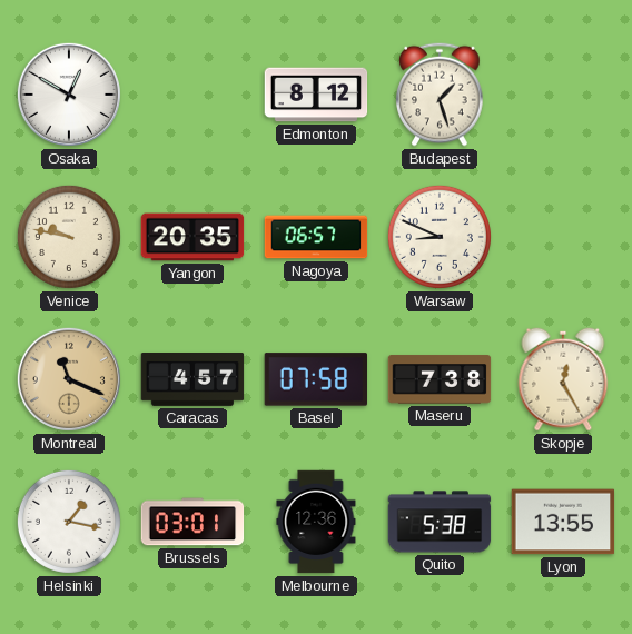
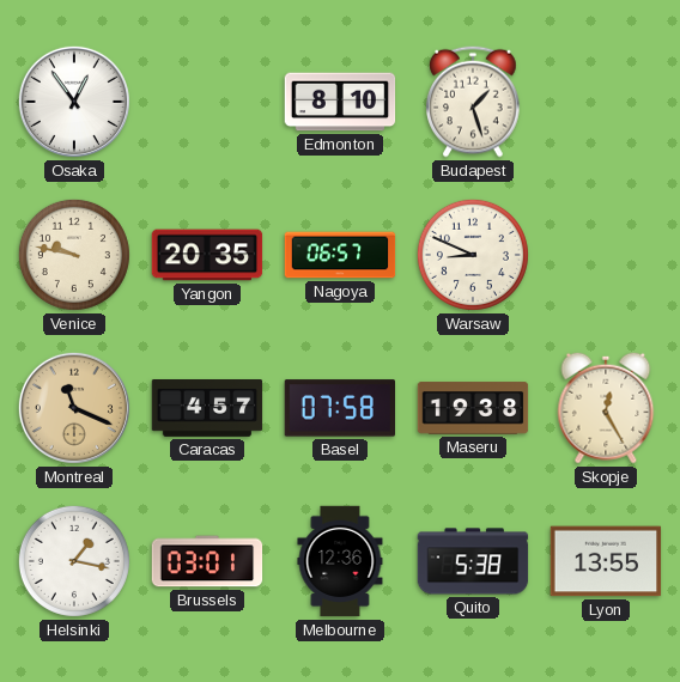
Osaka: 12:50 -> 12:54 (74, 102)
Edmonton: 8:12 -> 8:10 (340, 102)
Maseru: 7:38 -> 19:38 (473, 408)
